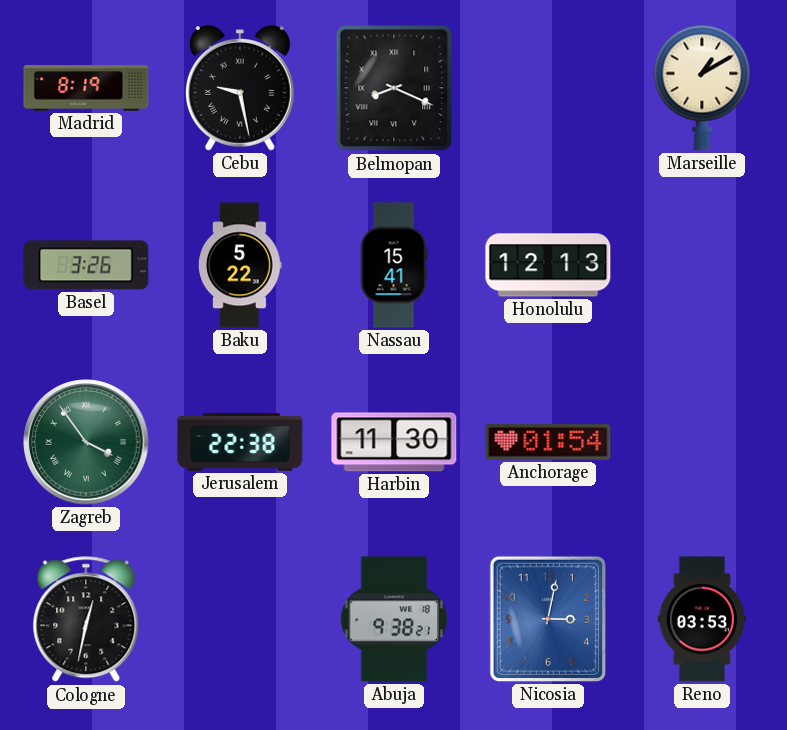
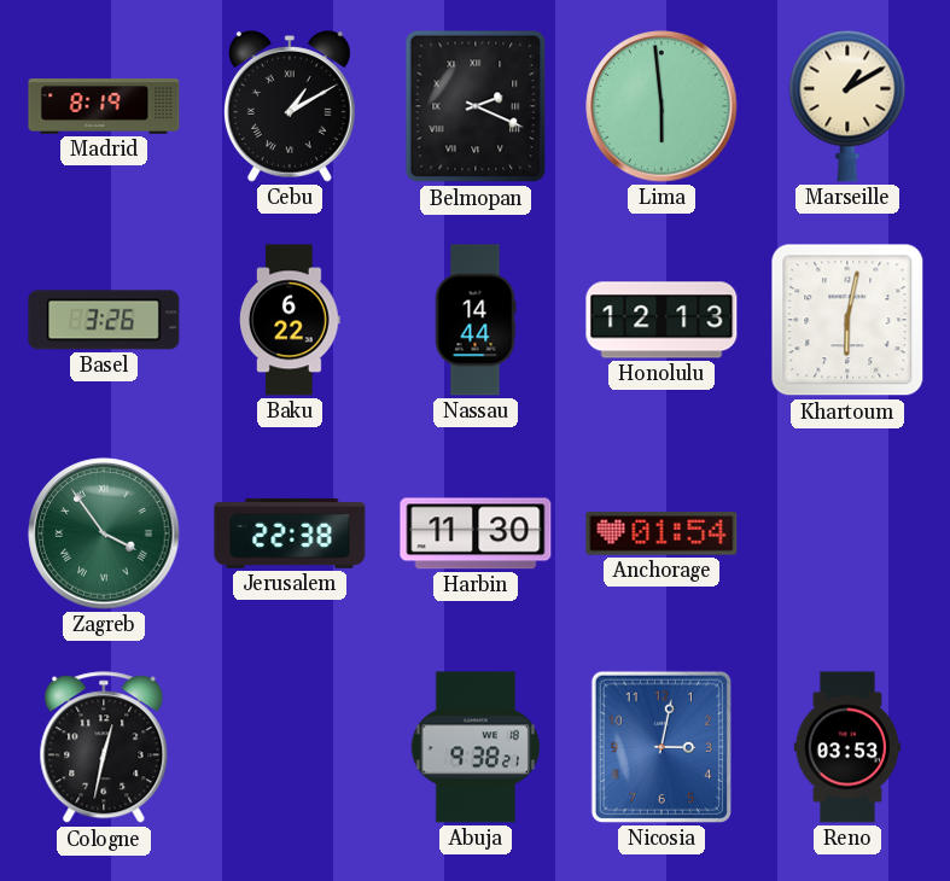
Cebu: 9:28 -> 1:10 (290, 106)
Belmopan: 8:19 -> 2:19 (476, 106)
Lima: none -> 5:59 (661, 106)
Baku: 5:22 -> 6:22 (291, 320)
Nassau: 15:41 -> 14:44 (476, 320)
Khartoum: none -> 6:02 (847, 320)
